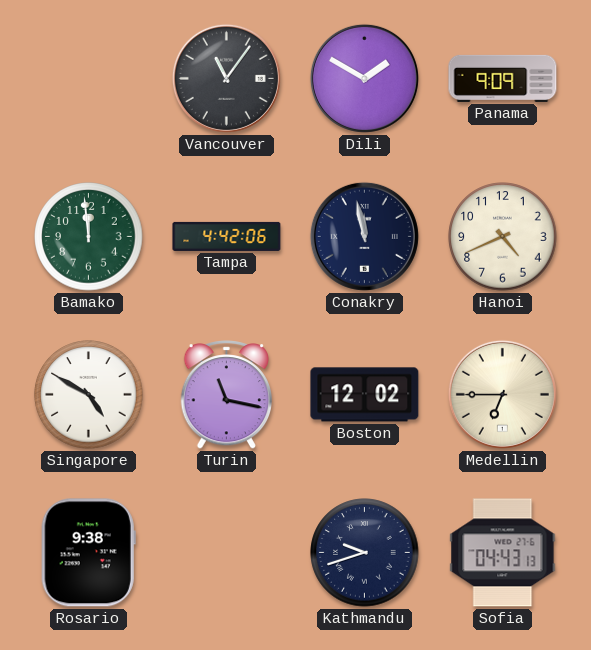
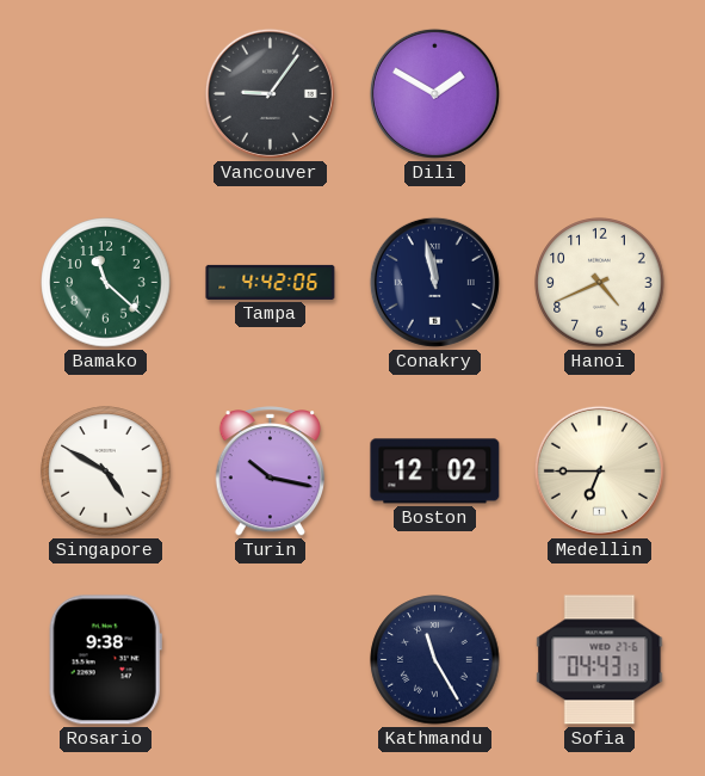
Vancouver: 11:06 -> 9:06 (270, 93)
Panama: 9:09 -> none (503, 78)
Bamako: 11:59 -> 11:22 (106, 283)
Turin: 11:17 -> 10:17 (270, 472)
Kathmandu: 9:42 -> 11:25 (435, 660)
